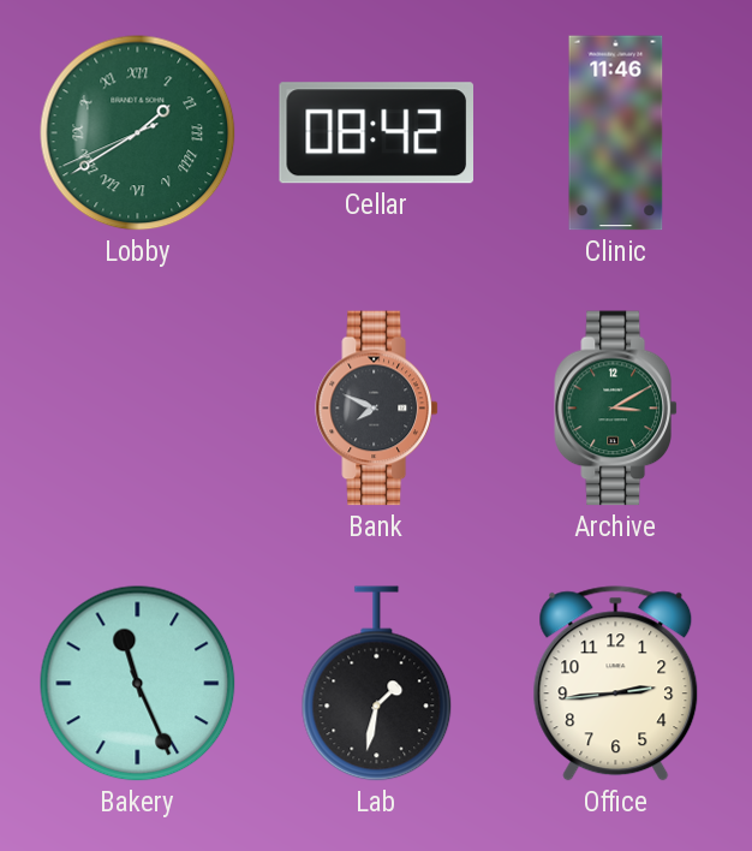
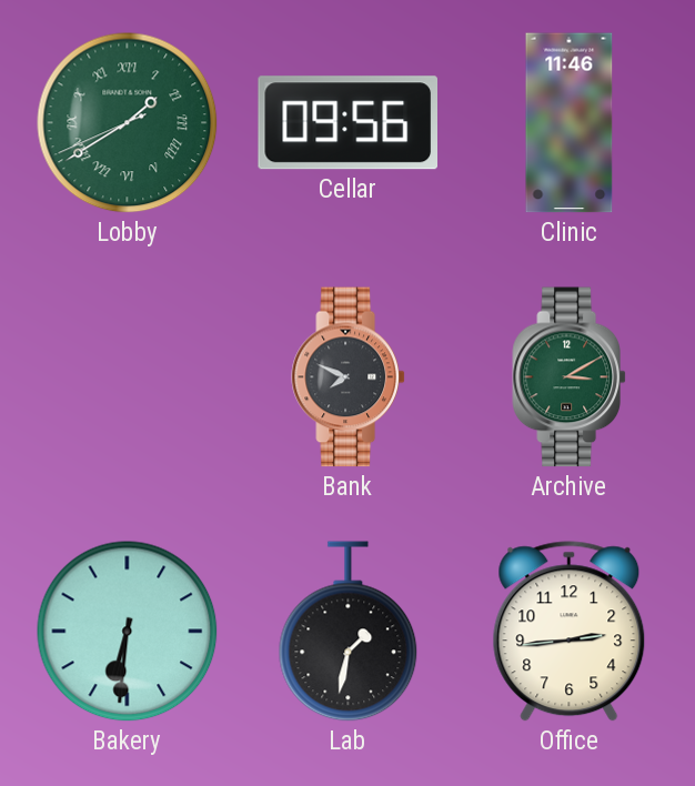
Cellar: 08:42 -> 09:56 (347, 123)
Bakery: 11:26 -> 6:31 (128, 632)
